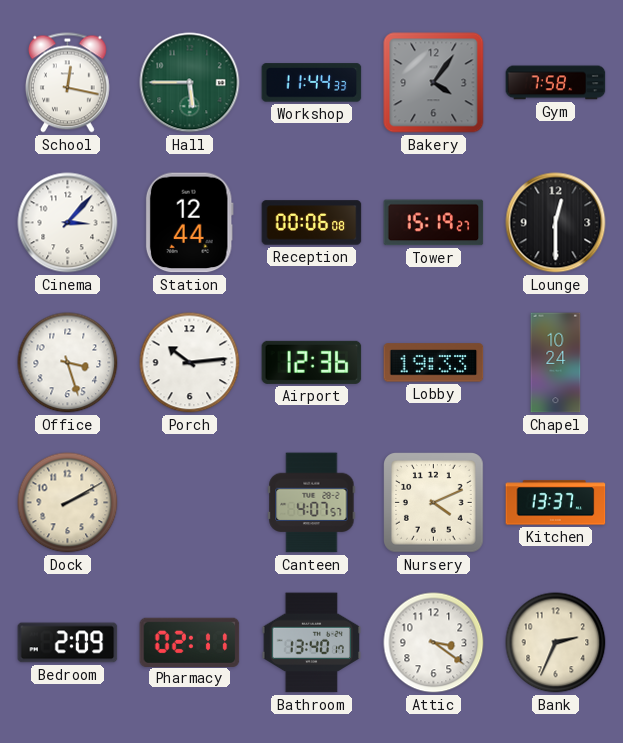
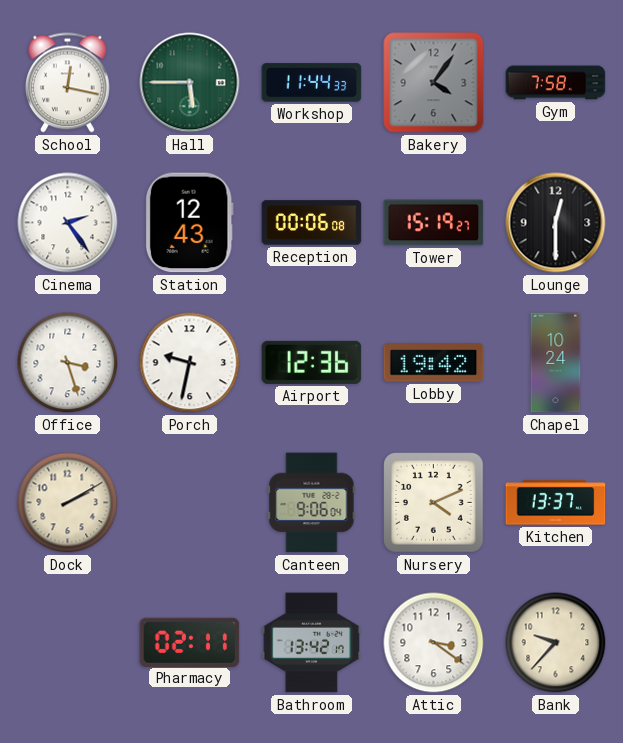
Cinema: 3:07 -> 2:24 (68, 223)
Station: 12:44 -> 12:43 (189, 223)
Porch: 10:14 -> 9:32 (190, 363)
Lobby: 19:33 -> 19:42 (434, 363)
Canteen: 4:07 -> 9:06 (312, 503)
Bedroom: 2:09 -> none (68, 643)
Bathroom: 13:40 -> 13:42 (311, 643)
Bank: 2:34 -> 9:37 (556, 643)
